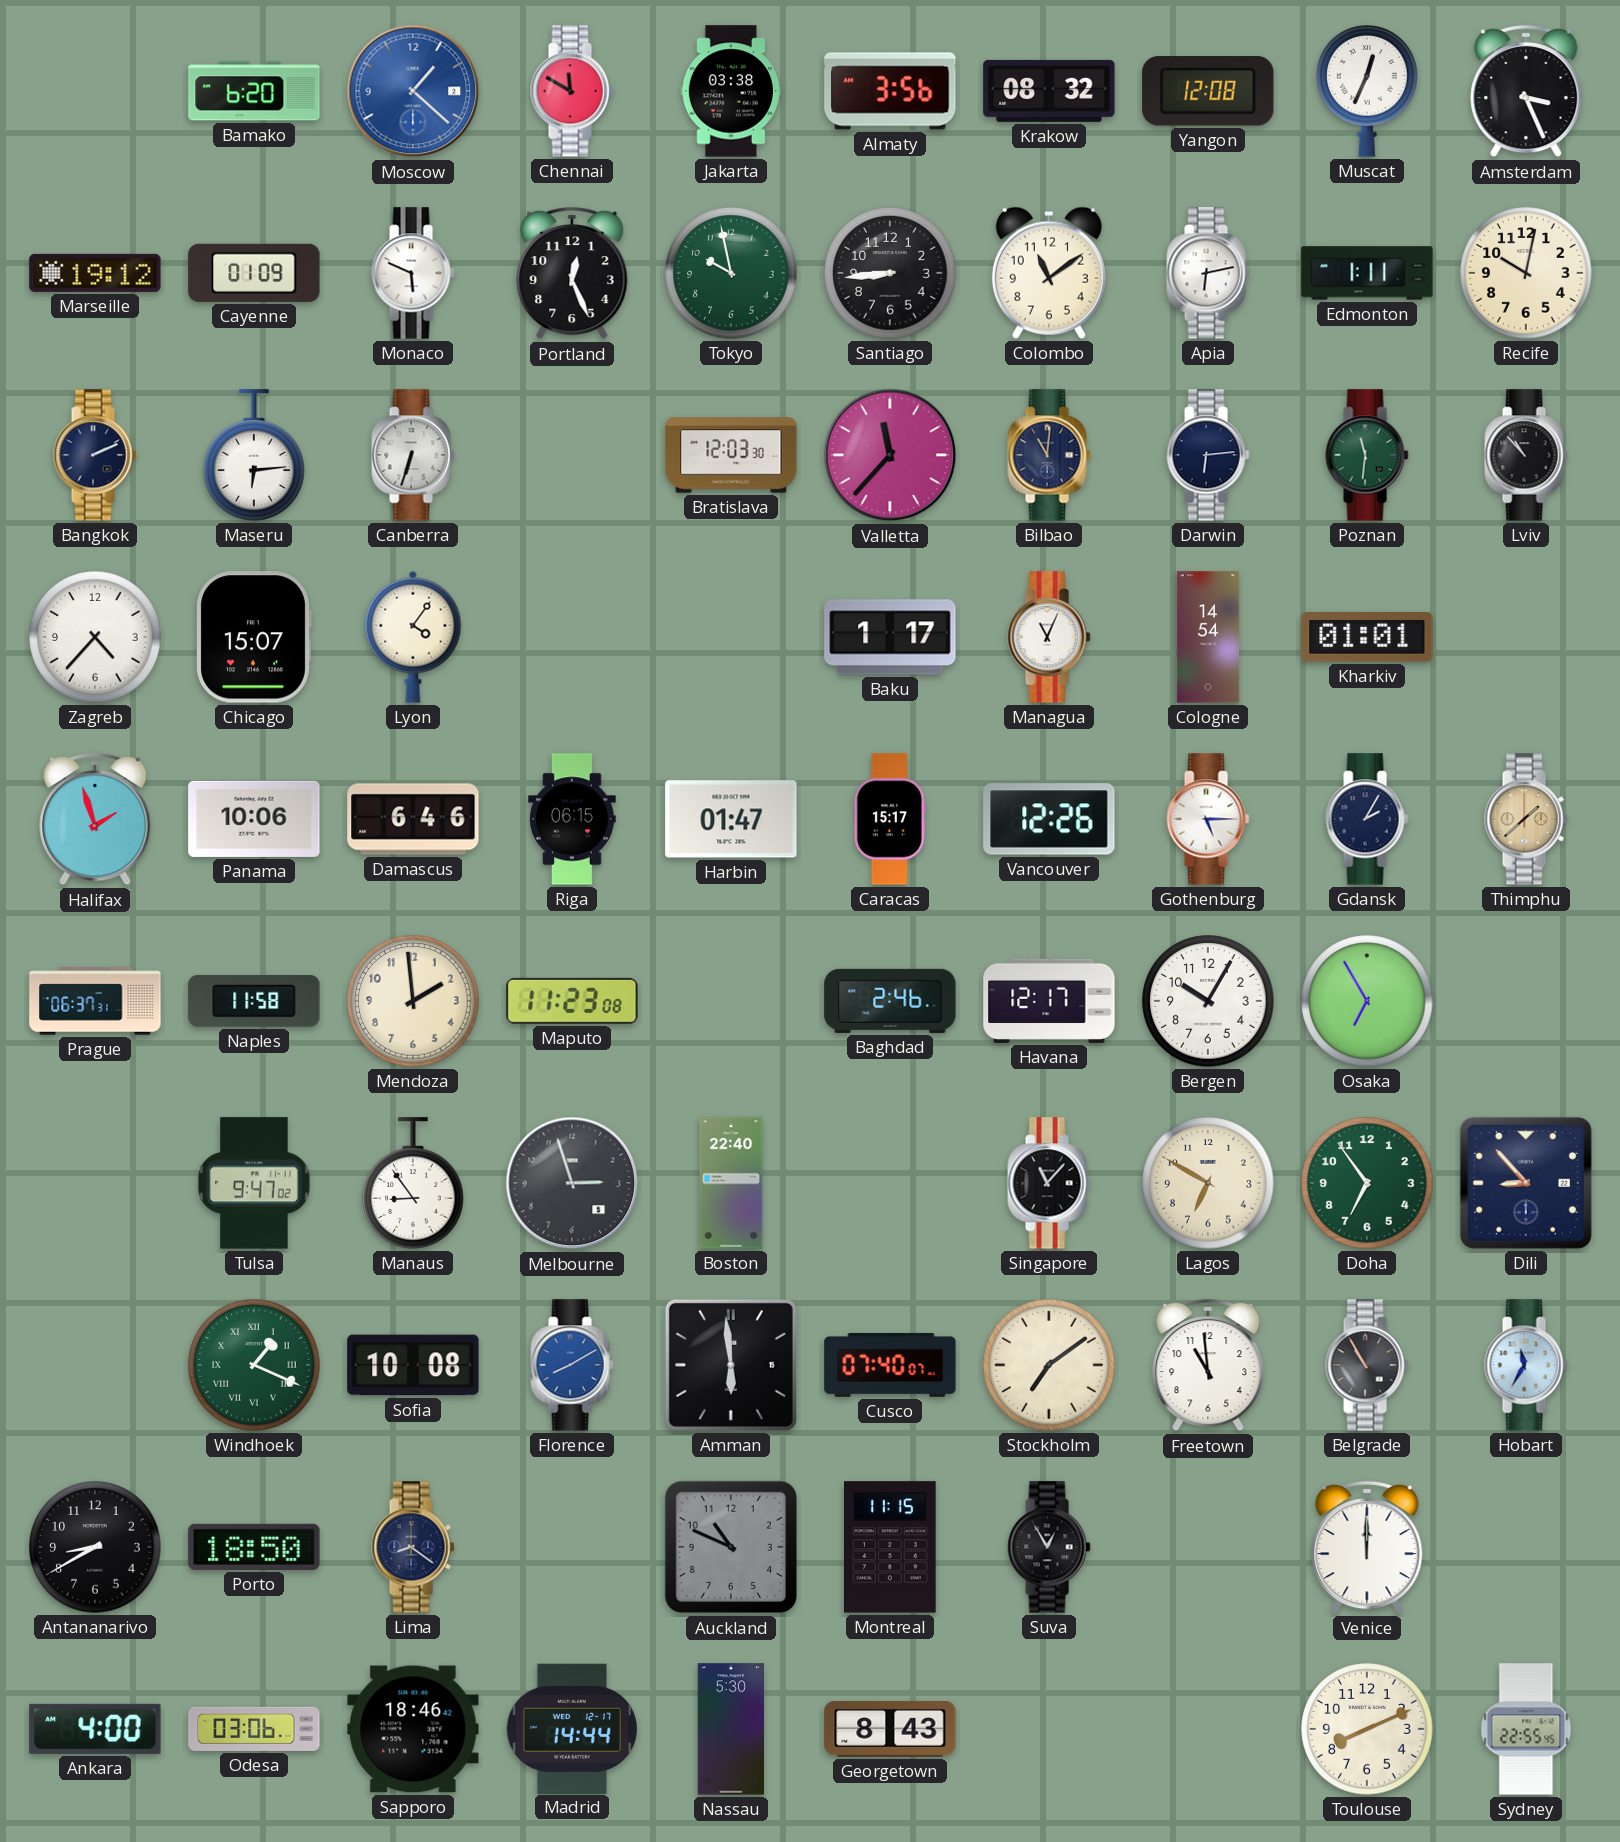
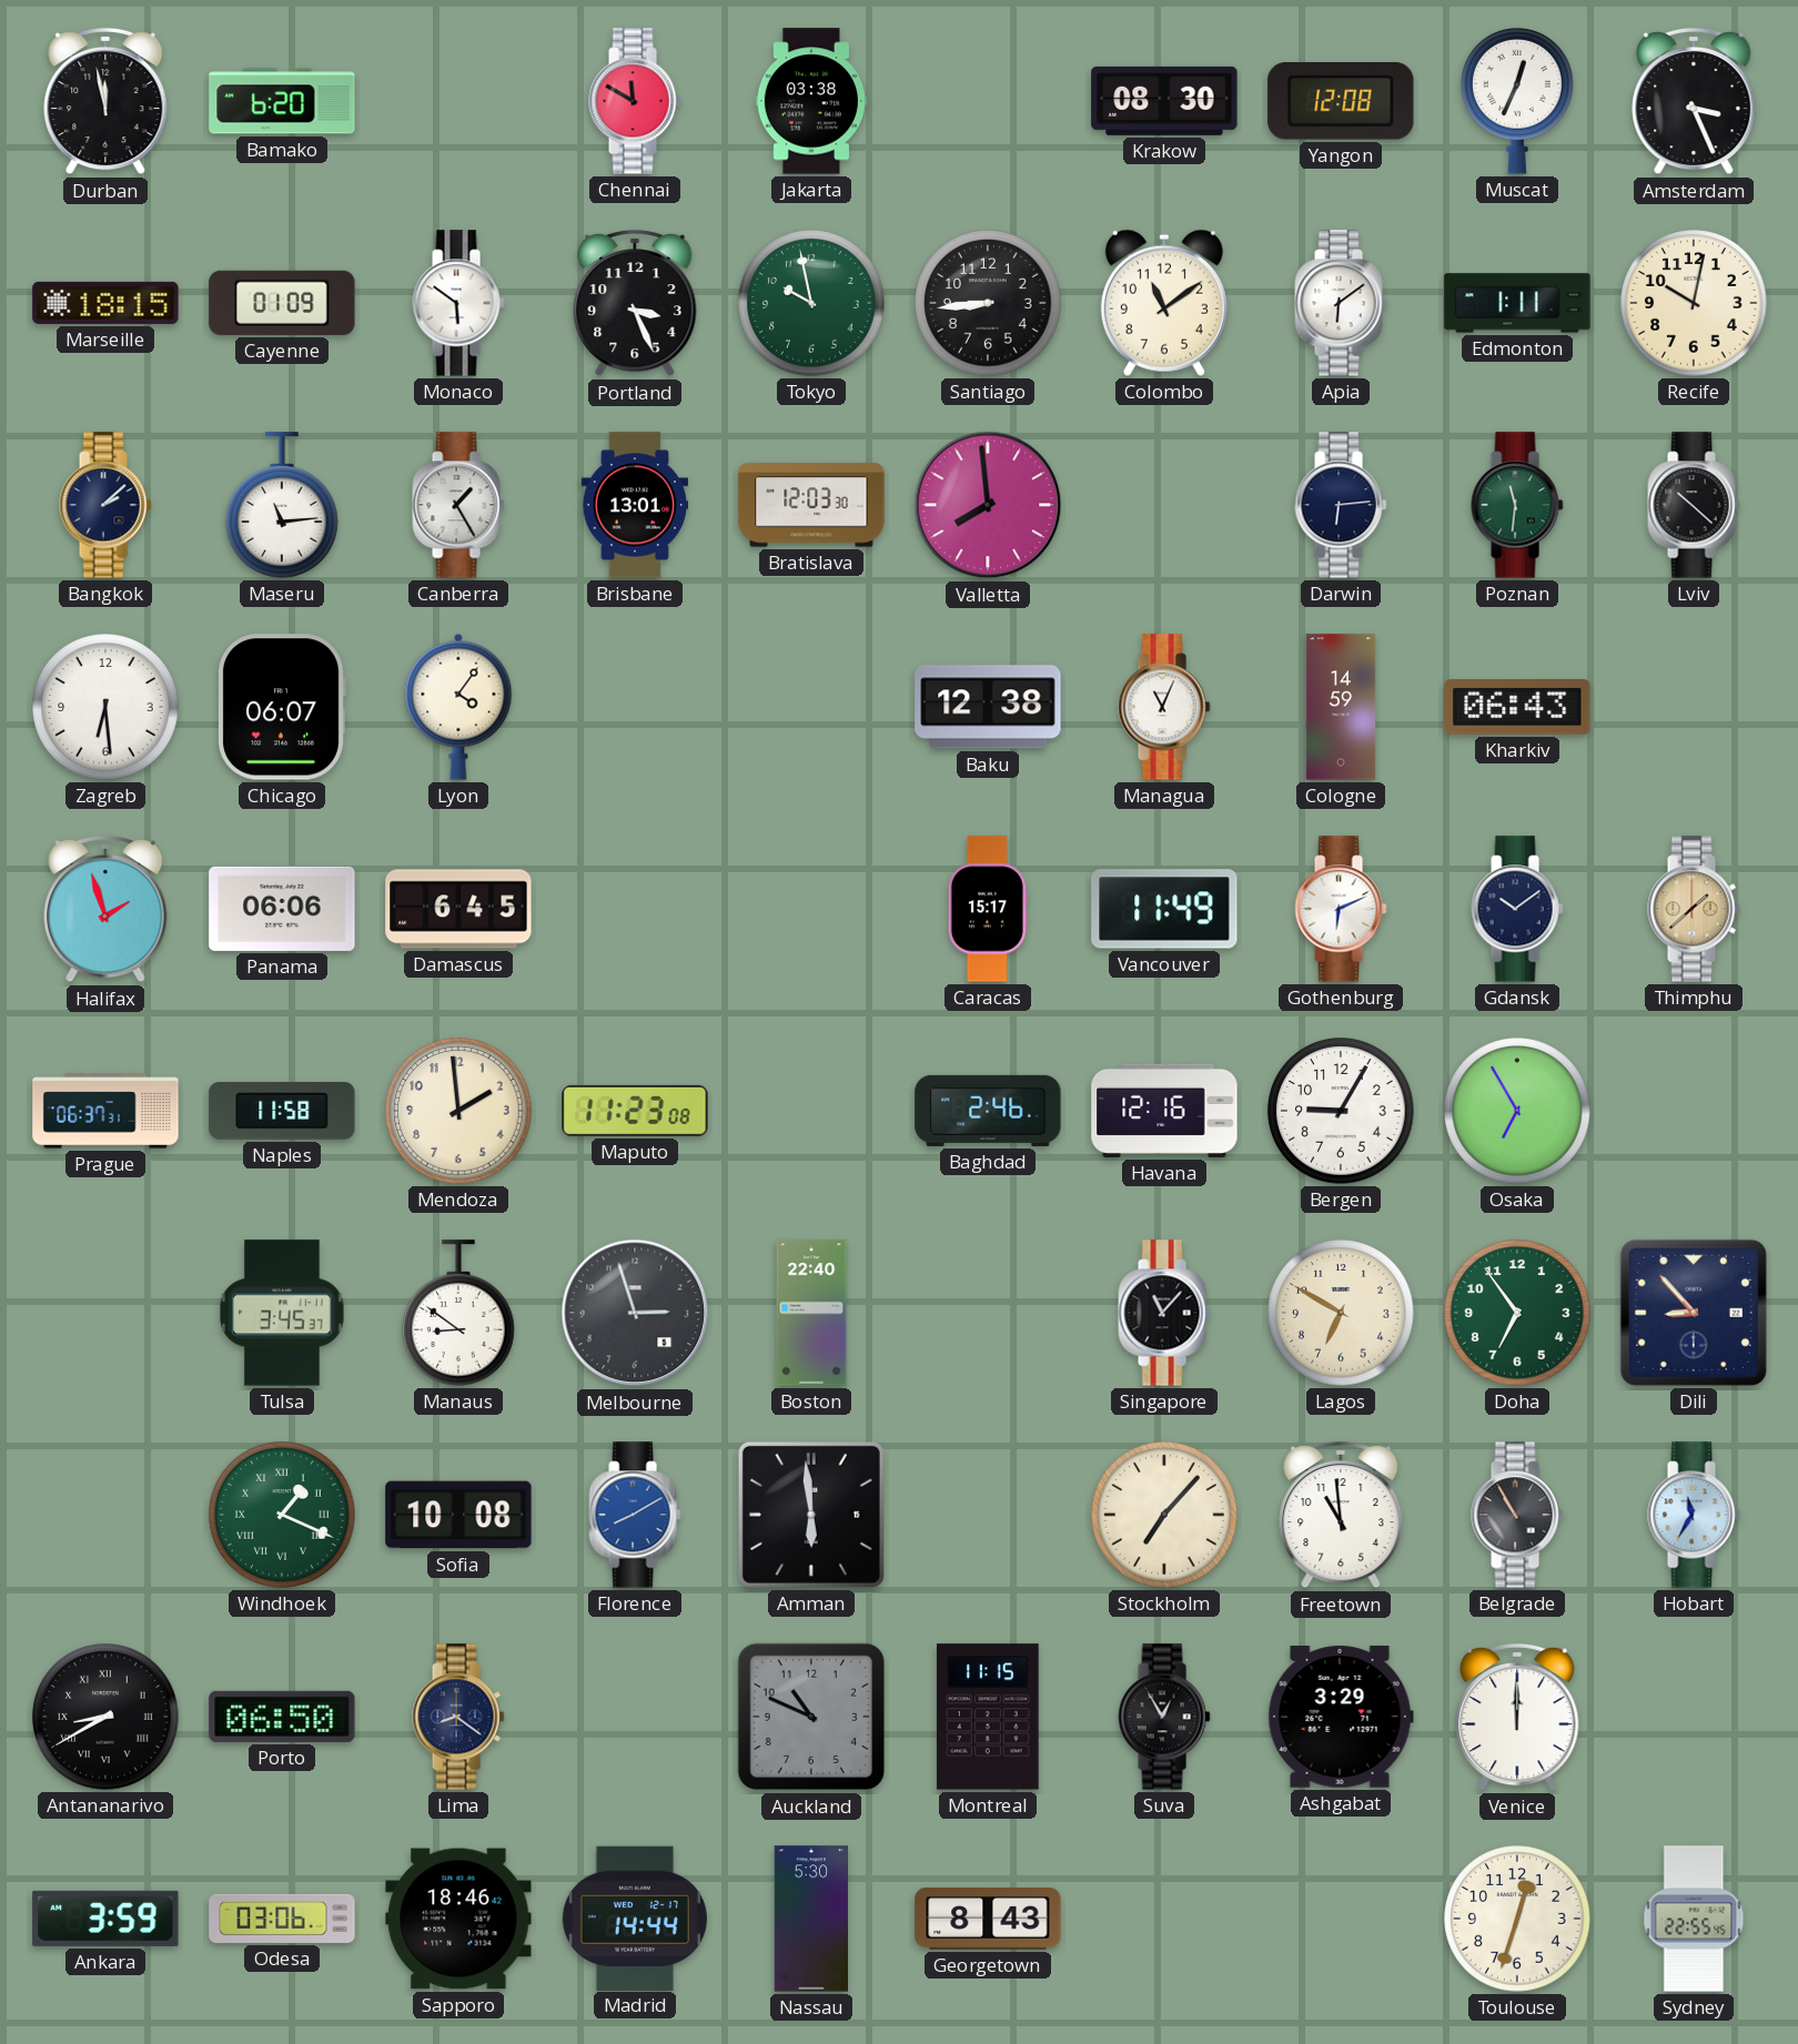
Durban: none -> 11:58 (105, 101)
Moscow: 1:22 -> none (413, 91)
Almaty: 3:56 -> none (890, 91)
Krakow: 08:32 -> 08:30 (1164, 101)
Marseille: 19:12 -> 18:15 (105, 303)
Monaco: 5:49 -> 5:51 (458, 303)
Portland: 12:26 -> 3:26 (635, 303)
Apia: 6:13 -> 6:09 (1341, 303)
Bangkok: 2:11 -> 2:08 (105, 505)
Maseru: 6:14 -> 11:14 (282, 505)
Canberra: 6:33 -> 1:25 (458, 505)
Brisbane: none -> 13:01 (634, 505)
Valletta: 11:37 -> 7:59 (988, 505)
Bilbao: 11:01 -> none (1049, 455)
Lviv: 10:53 -> 10:22 (1694, 505)
Zagreb: 4:37 -> 6:29 (105, 707)
Chicago: 15:07 -> 06:07 (282, 707)
Baku: 1:17 -> 12:38 (988, 707)
Cologne: 14:54 -> 14:59 (1341, 707)
Kharkiv: 01:01 -> 06:43 (1517, 708)
Panama: 10:06 -> 06:06 (282, 909)
Damascus: 6:46 -> 6:45 (458, 909)
Riga: 06:15 -> none (572, 819)
Harbin: 01:47 -> none (731, 819)
Vancouver: 12:26 -> 11:49 (1164, 909)
Gothenburg: 5:15 -> 6:11 (1341, 909)
Gdansk: 2:05 -> 10:09 (1517, 909)
Havana: 12:17 -> 12:16 (1164, 1111)
Bergen: 10:05 -> 9:05 (1341, 1111)
Tulsa: 9:47 -> 3:45 (282, 1313)
Manaus: 8:54 -> 8:51 (458, 1313)
Cusco: 07:40 -> none (890, 1365)
Stockholm: 7:09 -> 7:07 (1164, 1515)
Antananarivo numerals: Arabic -> Roman (105, 1717)
Porto: 18:50 -> 06:50 (282, 1717)
Ashgabat: none -> 3:29 (1341, 1717)
Ankara: 4:00 -> 3:59 (105, 1919)
Toulouse: 8:11 -> 12:33 (1517, 1919)
